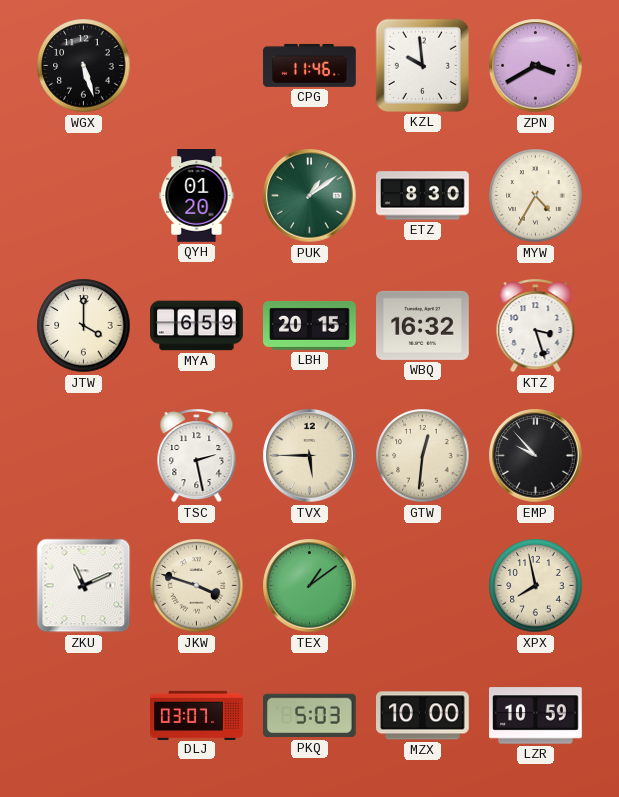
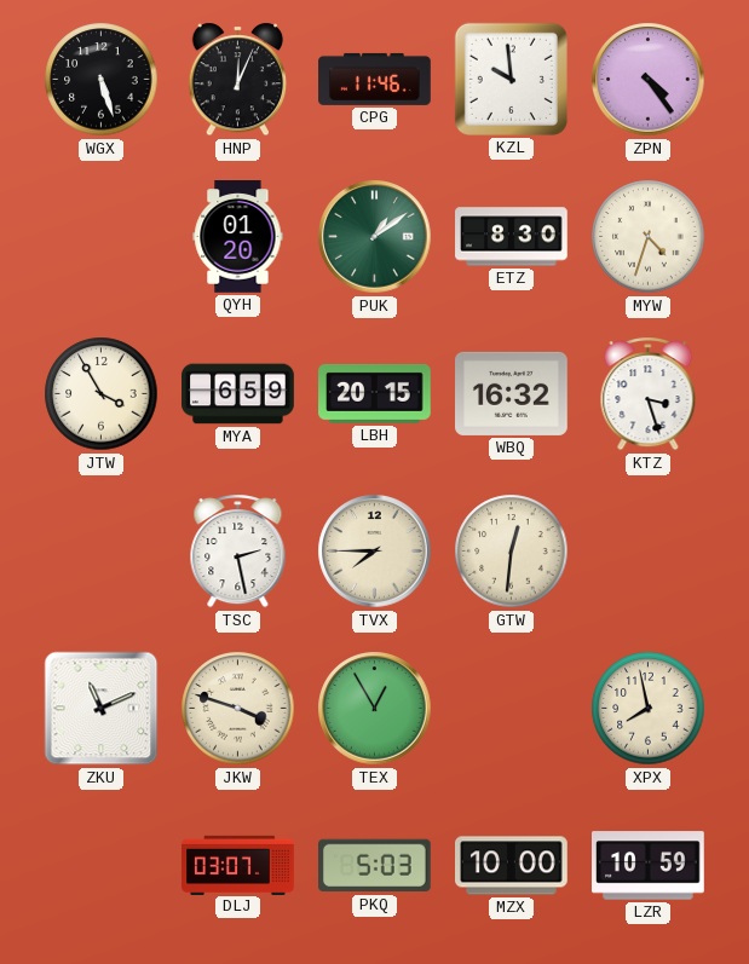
HNP: none -> 12:04 (238, 80)
ZPN: 3:40 -> 4:24 (649, 80)
MYW: 4:35 -> 4:33 (649, 237)
JTW: 4:00 -> 3:55 (102, 394)
TVX: 5:45 -> 7:45 (375, 552)
EMP: 9:53 -> none (536, 456)
TEX: 1:09 -> 12:55 (375, 709)
